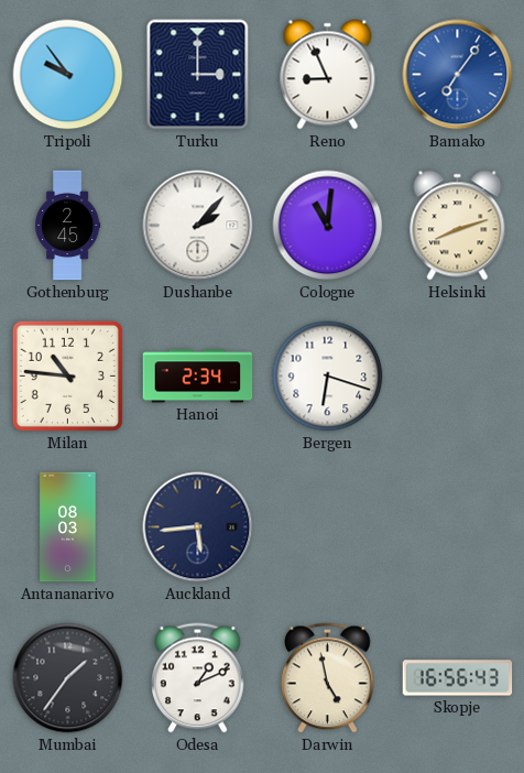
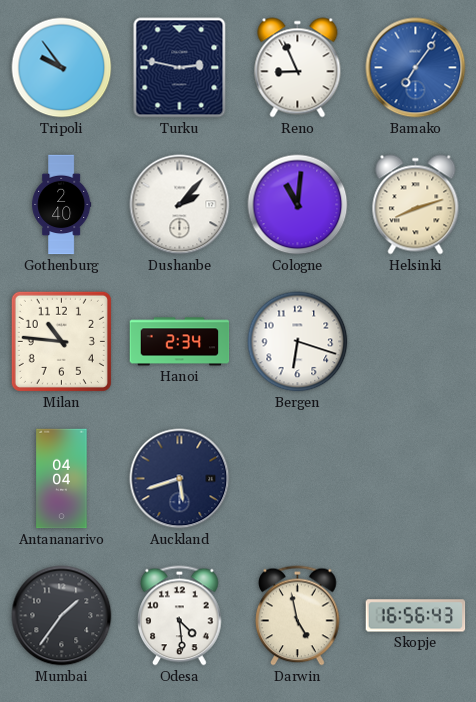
Turku: 3:00 -> 2:47 (180, 68)
Gothenburg: 2:45 -> 2:40 (62, 205)
Antananarivo: 08:03 -> 04:04 (62, 479)
Auckland: 5:44 -> 5:42 (180, 479)
Odesa: 1:11 -> 4:29 (180, 616)
